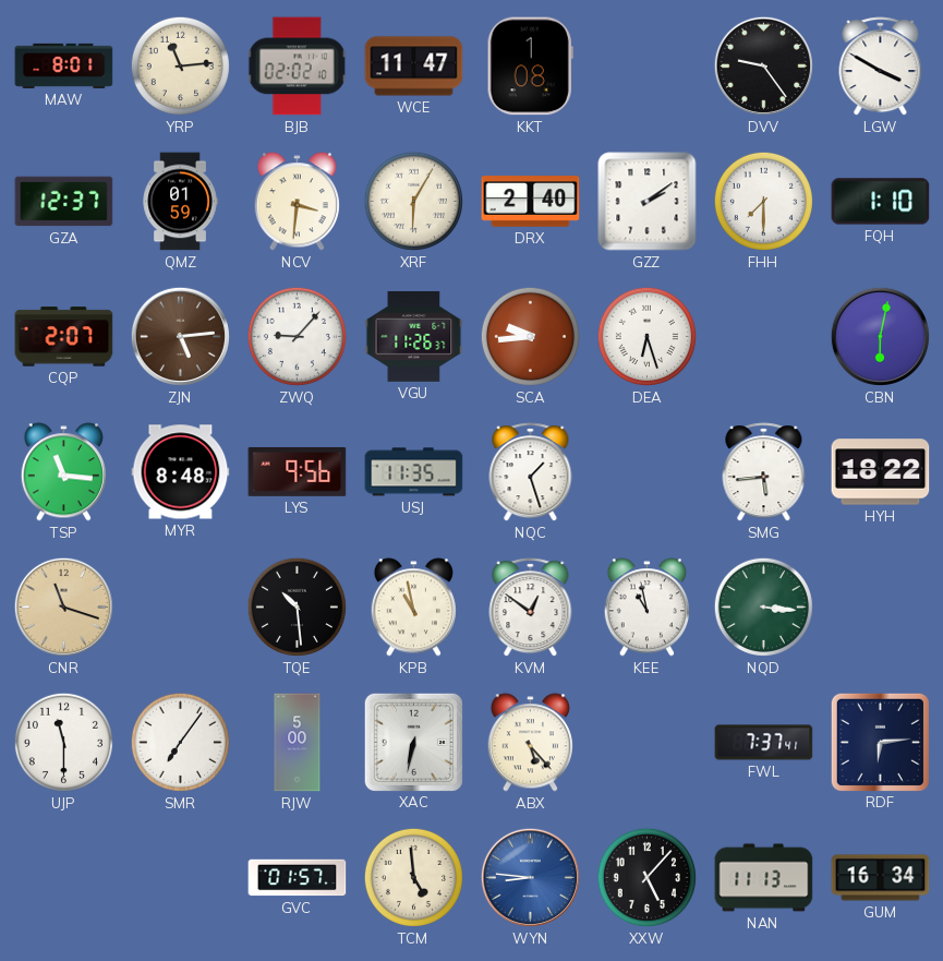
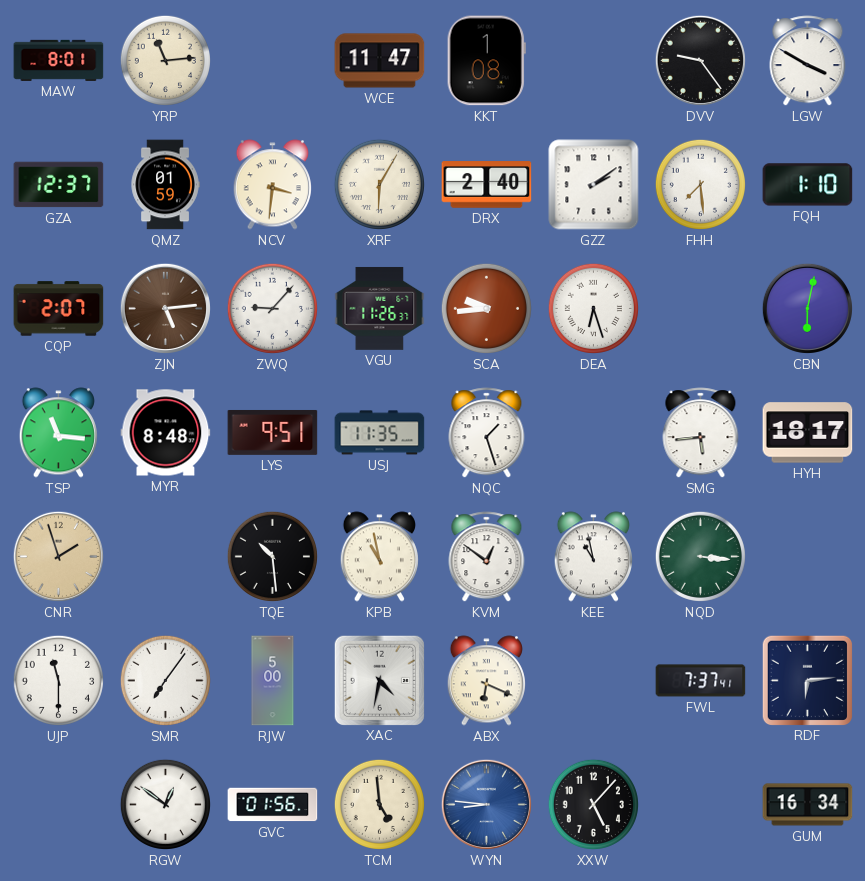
BJB: 02:02 -> none (298, 67)
FHH: 7:30 -> 7:29 (700, 184)
LYS: 9:56 -> 9:51 (273, 432)
HYH: 18:22 -> 18:17 (808, 433)
CNR: 11:18 -> 1:57 (58, 556)
XAC: 6:32 -> 4:32 (379, 680)
ABX: 5:23 -> 6:19 (486, 681)
RGW: none -> 12:51 (165, 804)
GVC: 01:57 -> 01:56 (273, 805)
NAN: 11:13 -> none (764, 878)
